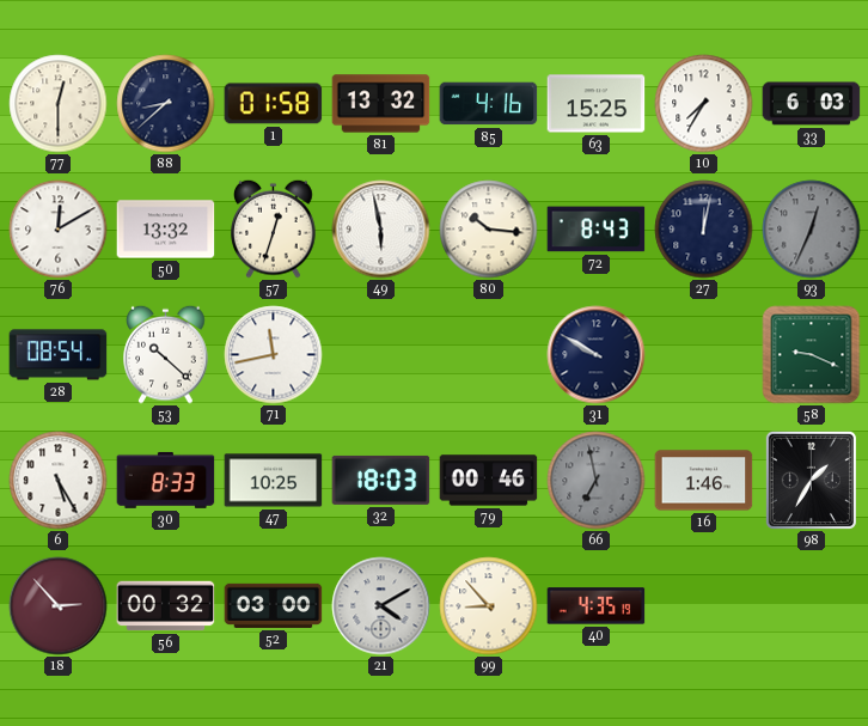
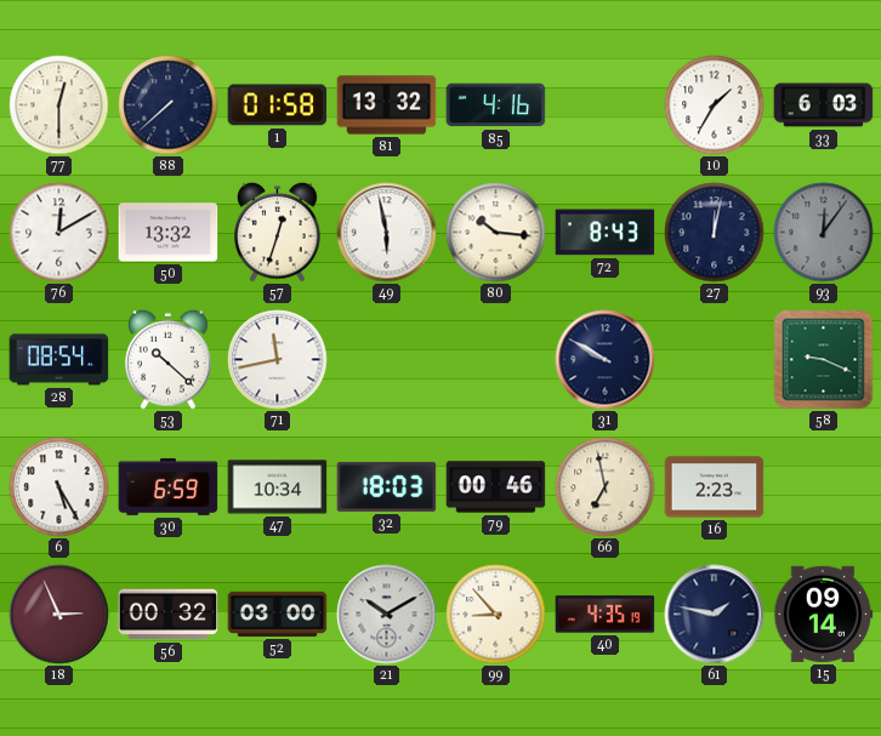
88: 8:38 -> 7:38 (169, 105)
63: 15:25 -> none (597, 104)
10: 7:35 -> 1:35 (715, 105)
93: 12:34 -> 12:06 (824, 233)
30: 8:33 -> 6:59 (169, 486)
47: 10:25 -> 10:34 (278, 487)
66 dial: grey -> cream (606, 487)
16: 1:46 -> 2:23 (715, 487)
98: 1:35 -> none (811, 480)
18: 2:53 -> 2:56 (59, 615)
21: 4:10 -> 10:10 (387, 615)
61: none -> 1:47 (715, 615)
15: none -> 09:14 (824, 614)
